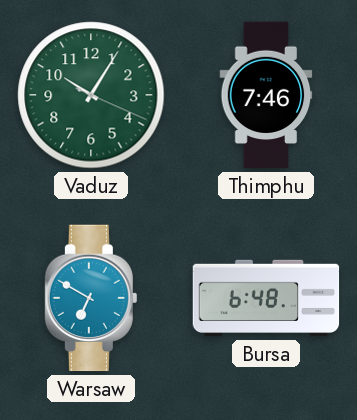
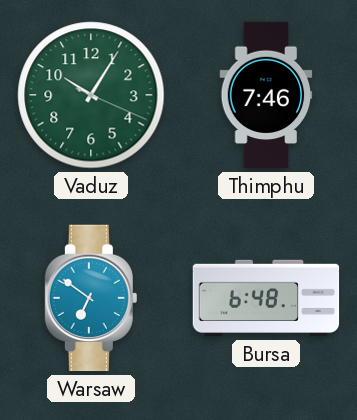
Warsaw: 6:50 -> 6:51 (91, 298)
